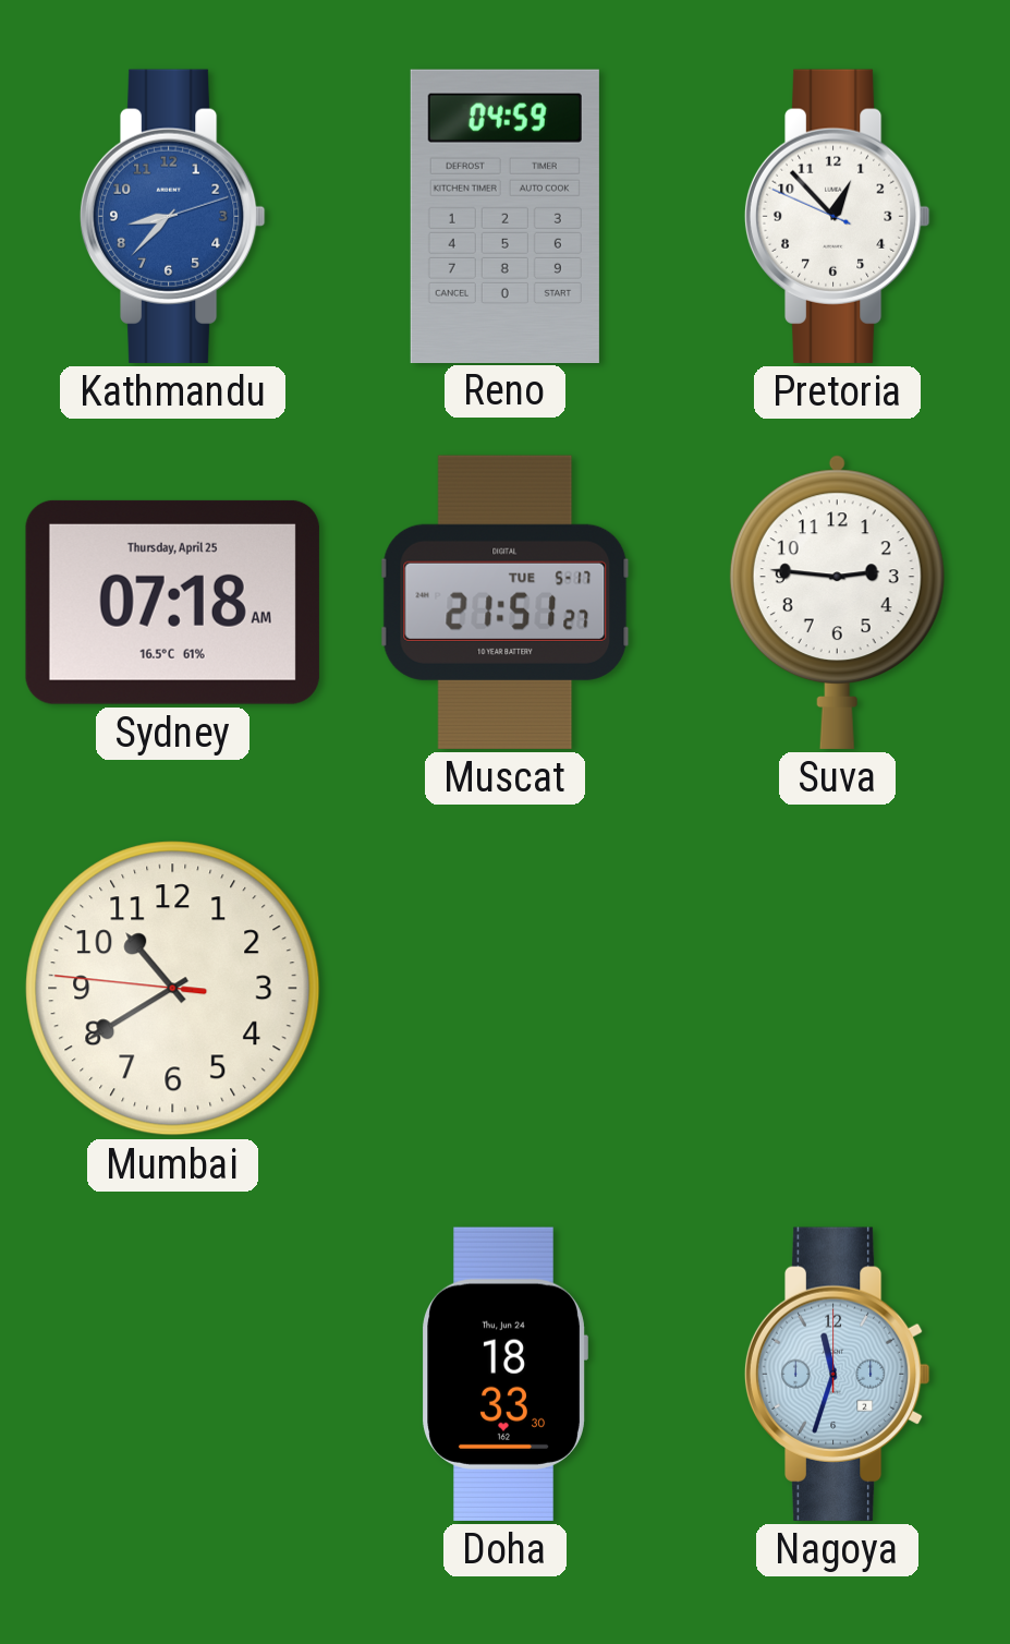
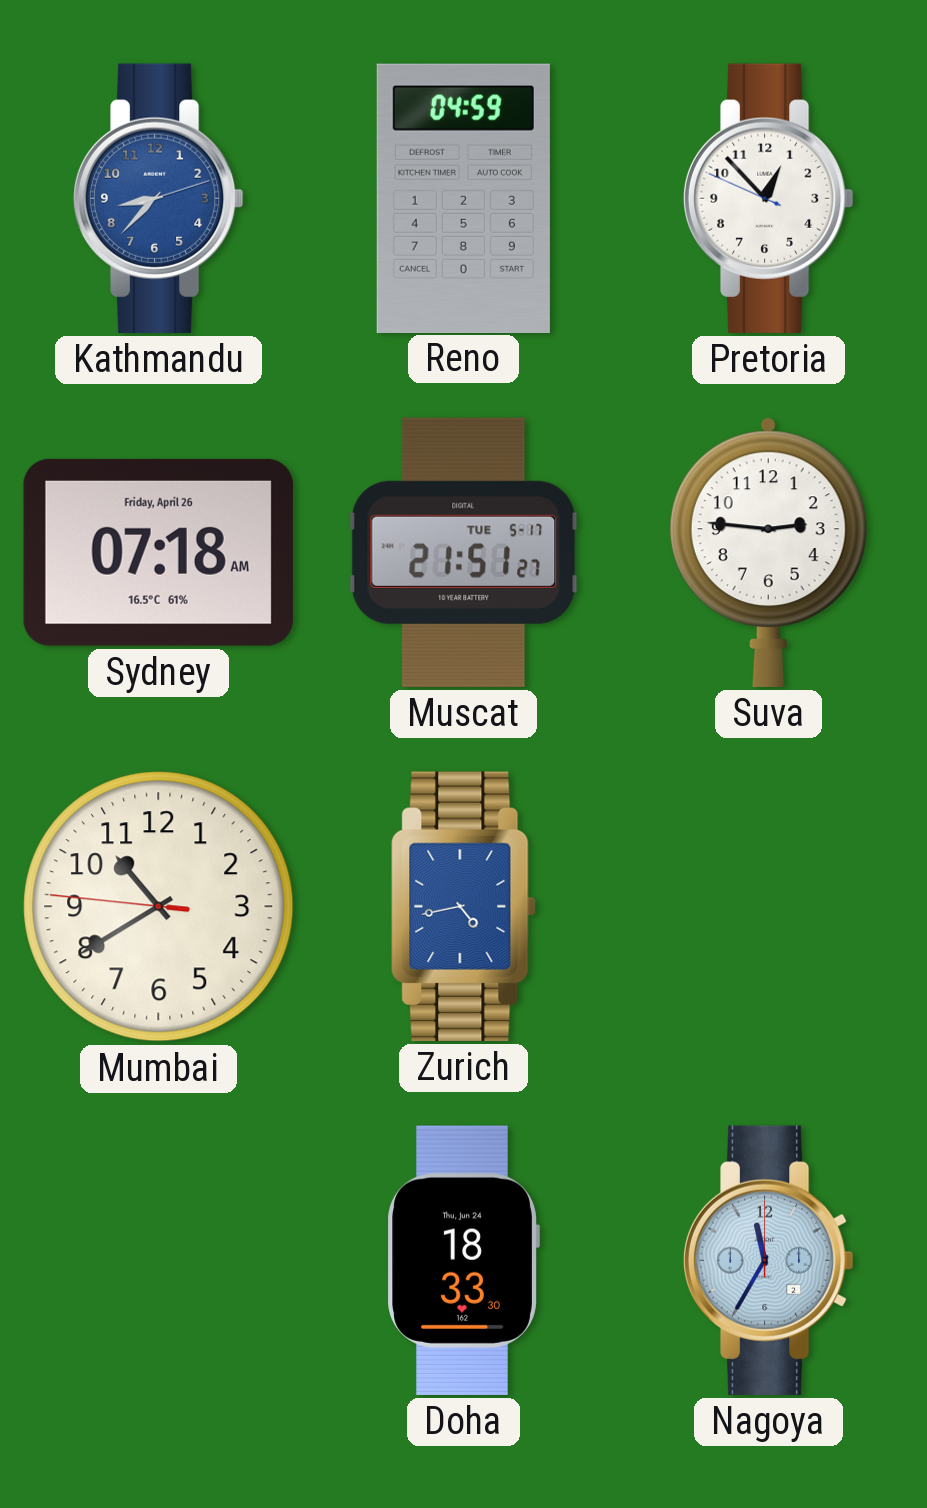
Sydney date: Thursday, April 25 -> Friday, April 26 (158, 552)
Zurich: none -> 4:43 (464, 906)
Nagoya: 11:33 -> 11:35 (768, 1260)
